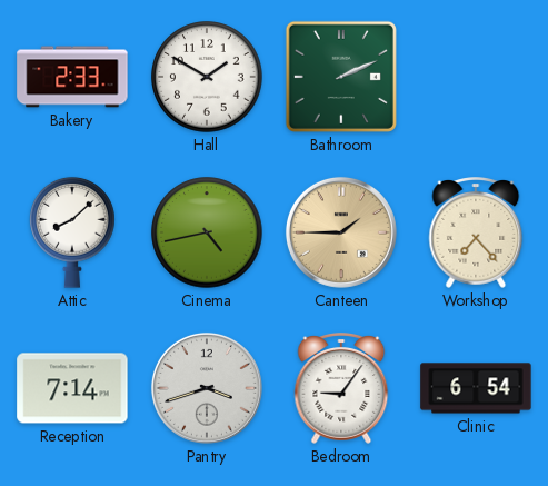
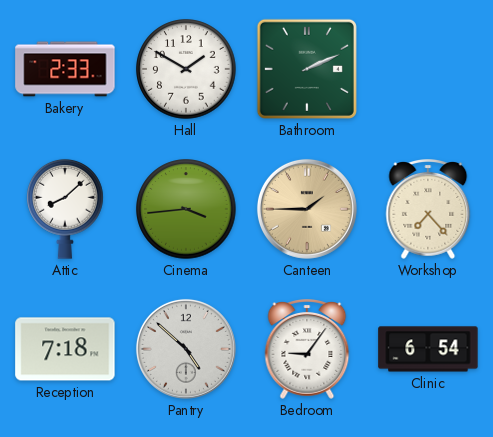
Cinema: 4:43 -> 3:44 (186, 209)
Reception: 7:14 -> 7:18 (65, 349)
Pantry: 3:42 -> 4:52 (186, 349)
